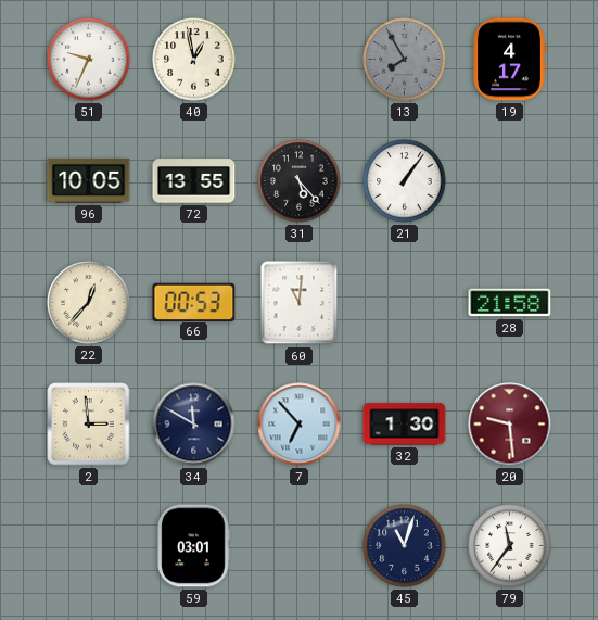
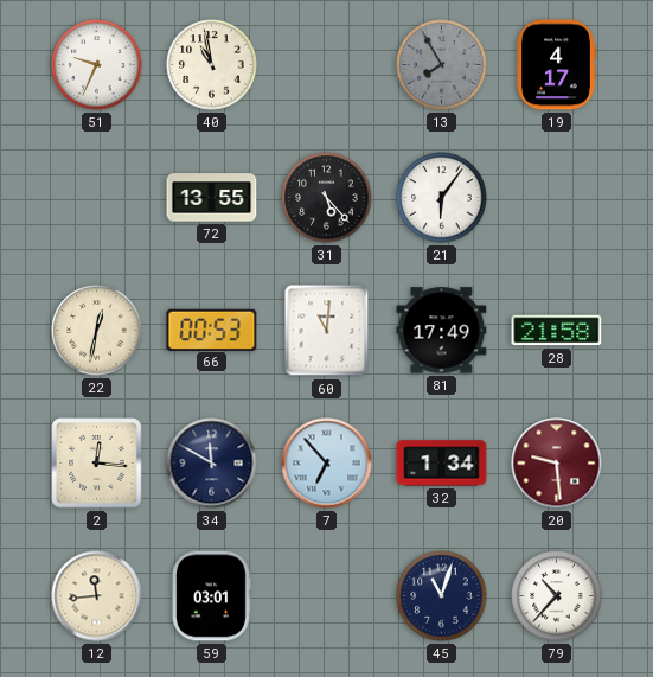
40: 12:58 -> 10:58 (212, 65)
96: 10:05 -> none (89, 180)
21: 1:06 -> 6:06 (442, 198)
22: 12:37 -> 12:32 (97, 331)
81: none -> 17:49 (442, 331)
2: 2:59 -> 12:16 (97, 464)
32: 1:30 -> 1:34 (442, 464)
12: none -> 11:44 (97, 596)
79: 11:36 -> 10:37 (557, 596)
